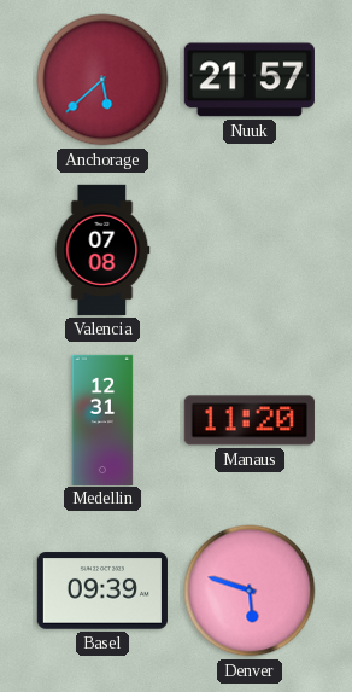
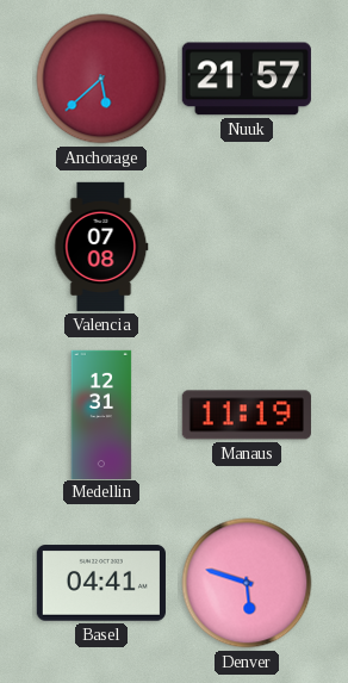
Manaus: 11:20 -> 11:19 (247, 415)
Basel: 09:39 -> 04:41 (101, 583)
